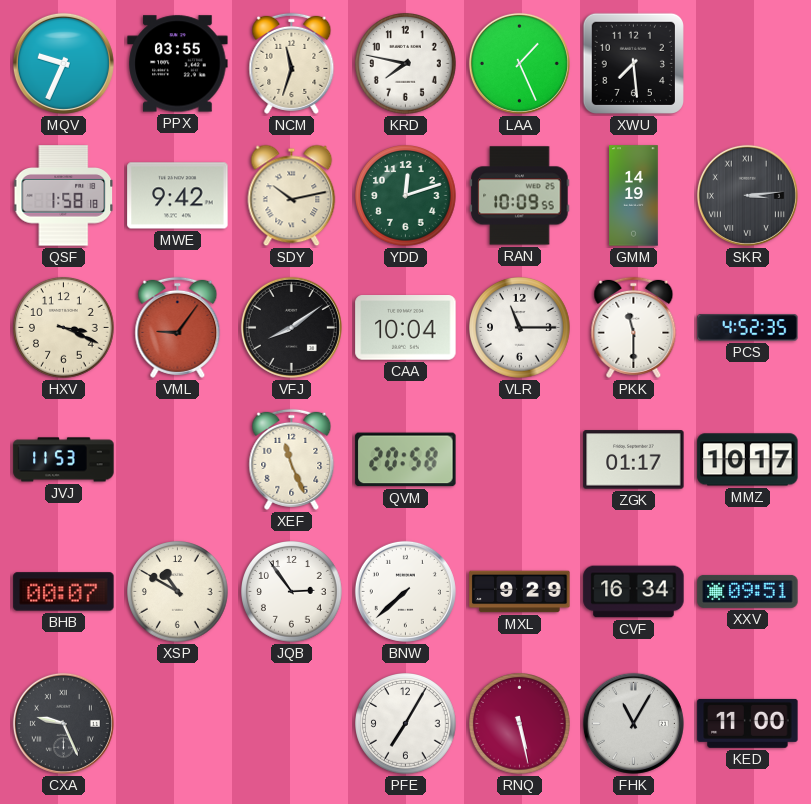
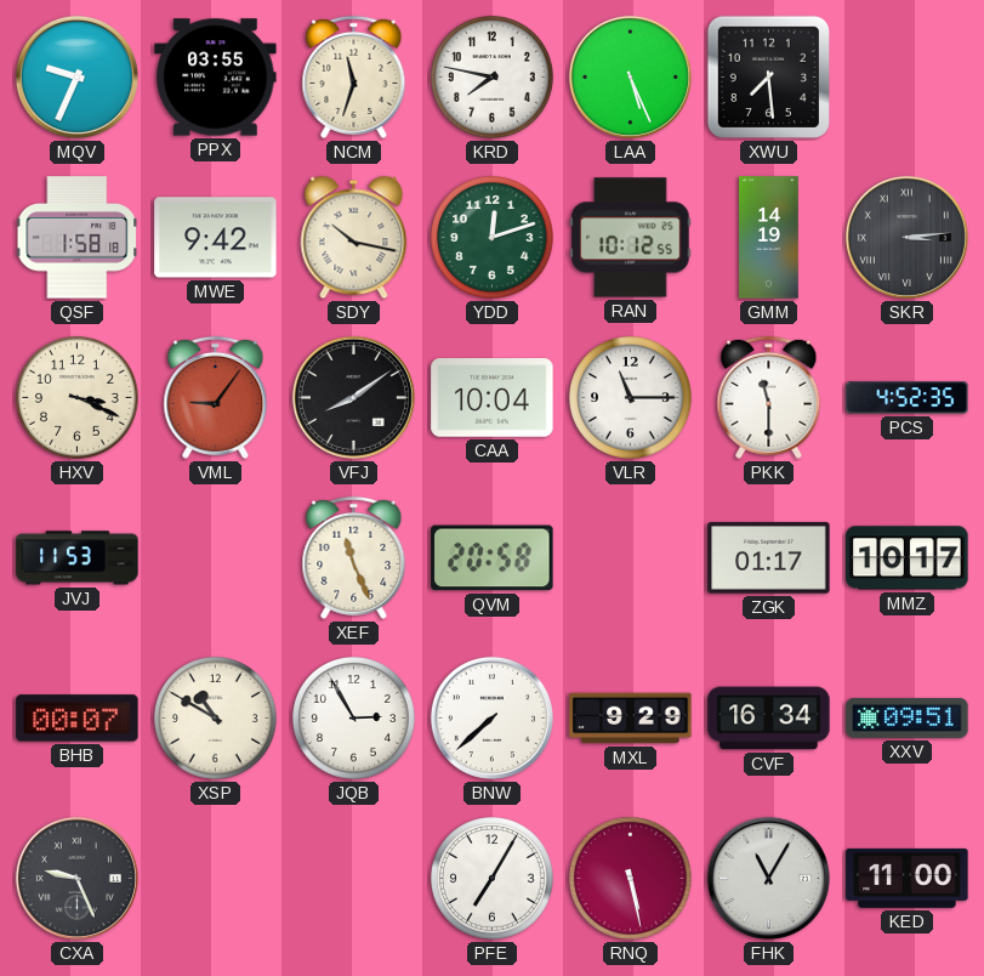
LAA: 1:26 -> 5:26 (630, 76)
SDY: 10:13 -> 10:17 (354, 238)
RAN: 10:09 -> 10:12 (631, 238)
JQB: 2:54 -> 2:55 (354, 719)
